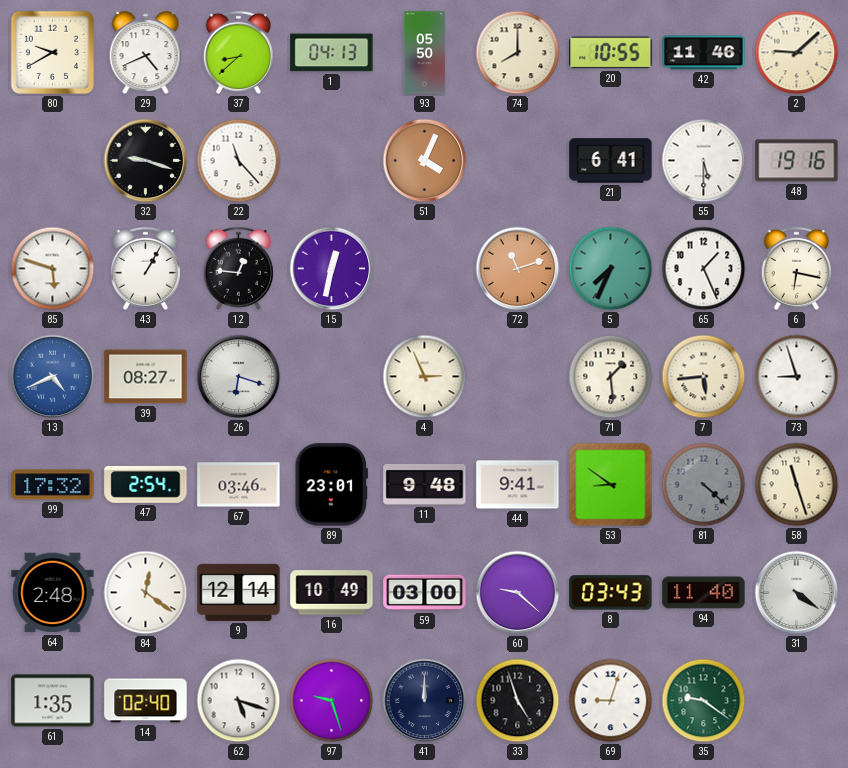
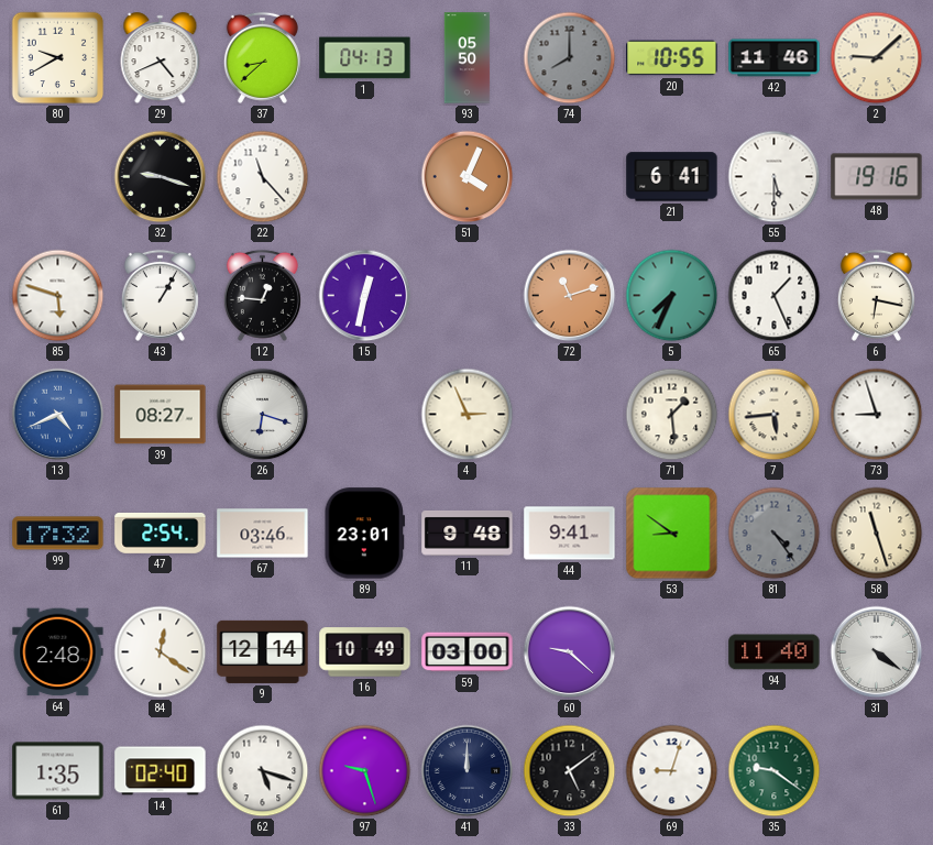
74 dial: cream -> grey (570, 58)
81: 4:22 -> 4:24 (775, 534)
8: 03:43 -> none (611, 593)
33: 4:57 -> 5:09 (570, 771)
